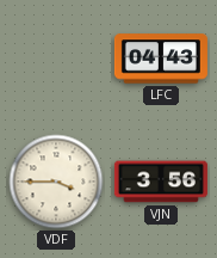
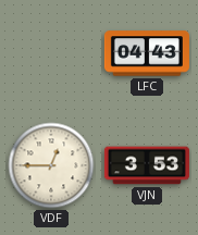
VDF: 3:45 -> 12:45 (51, 165)
VJN: 3:56 -> 3:53 (147, 165)
